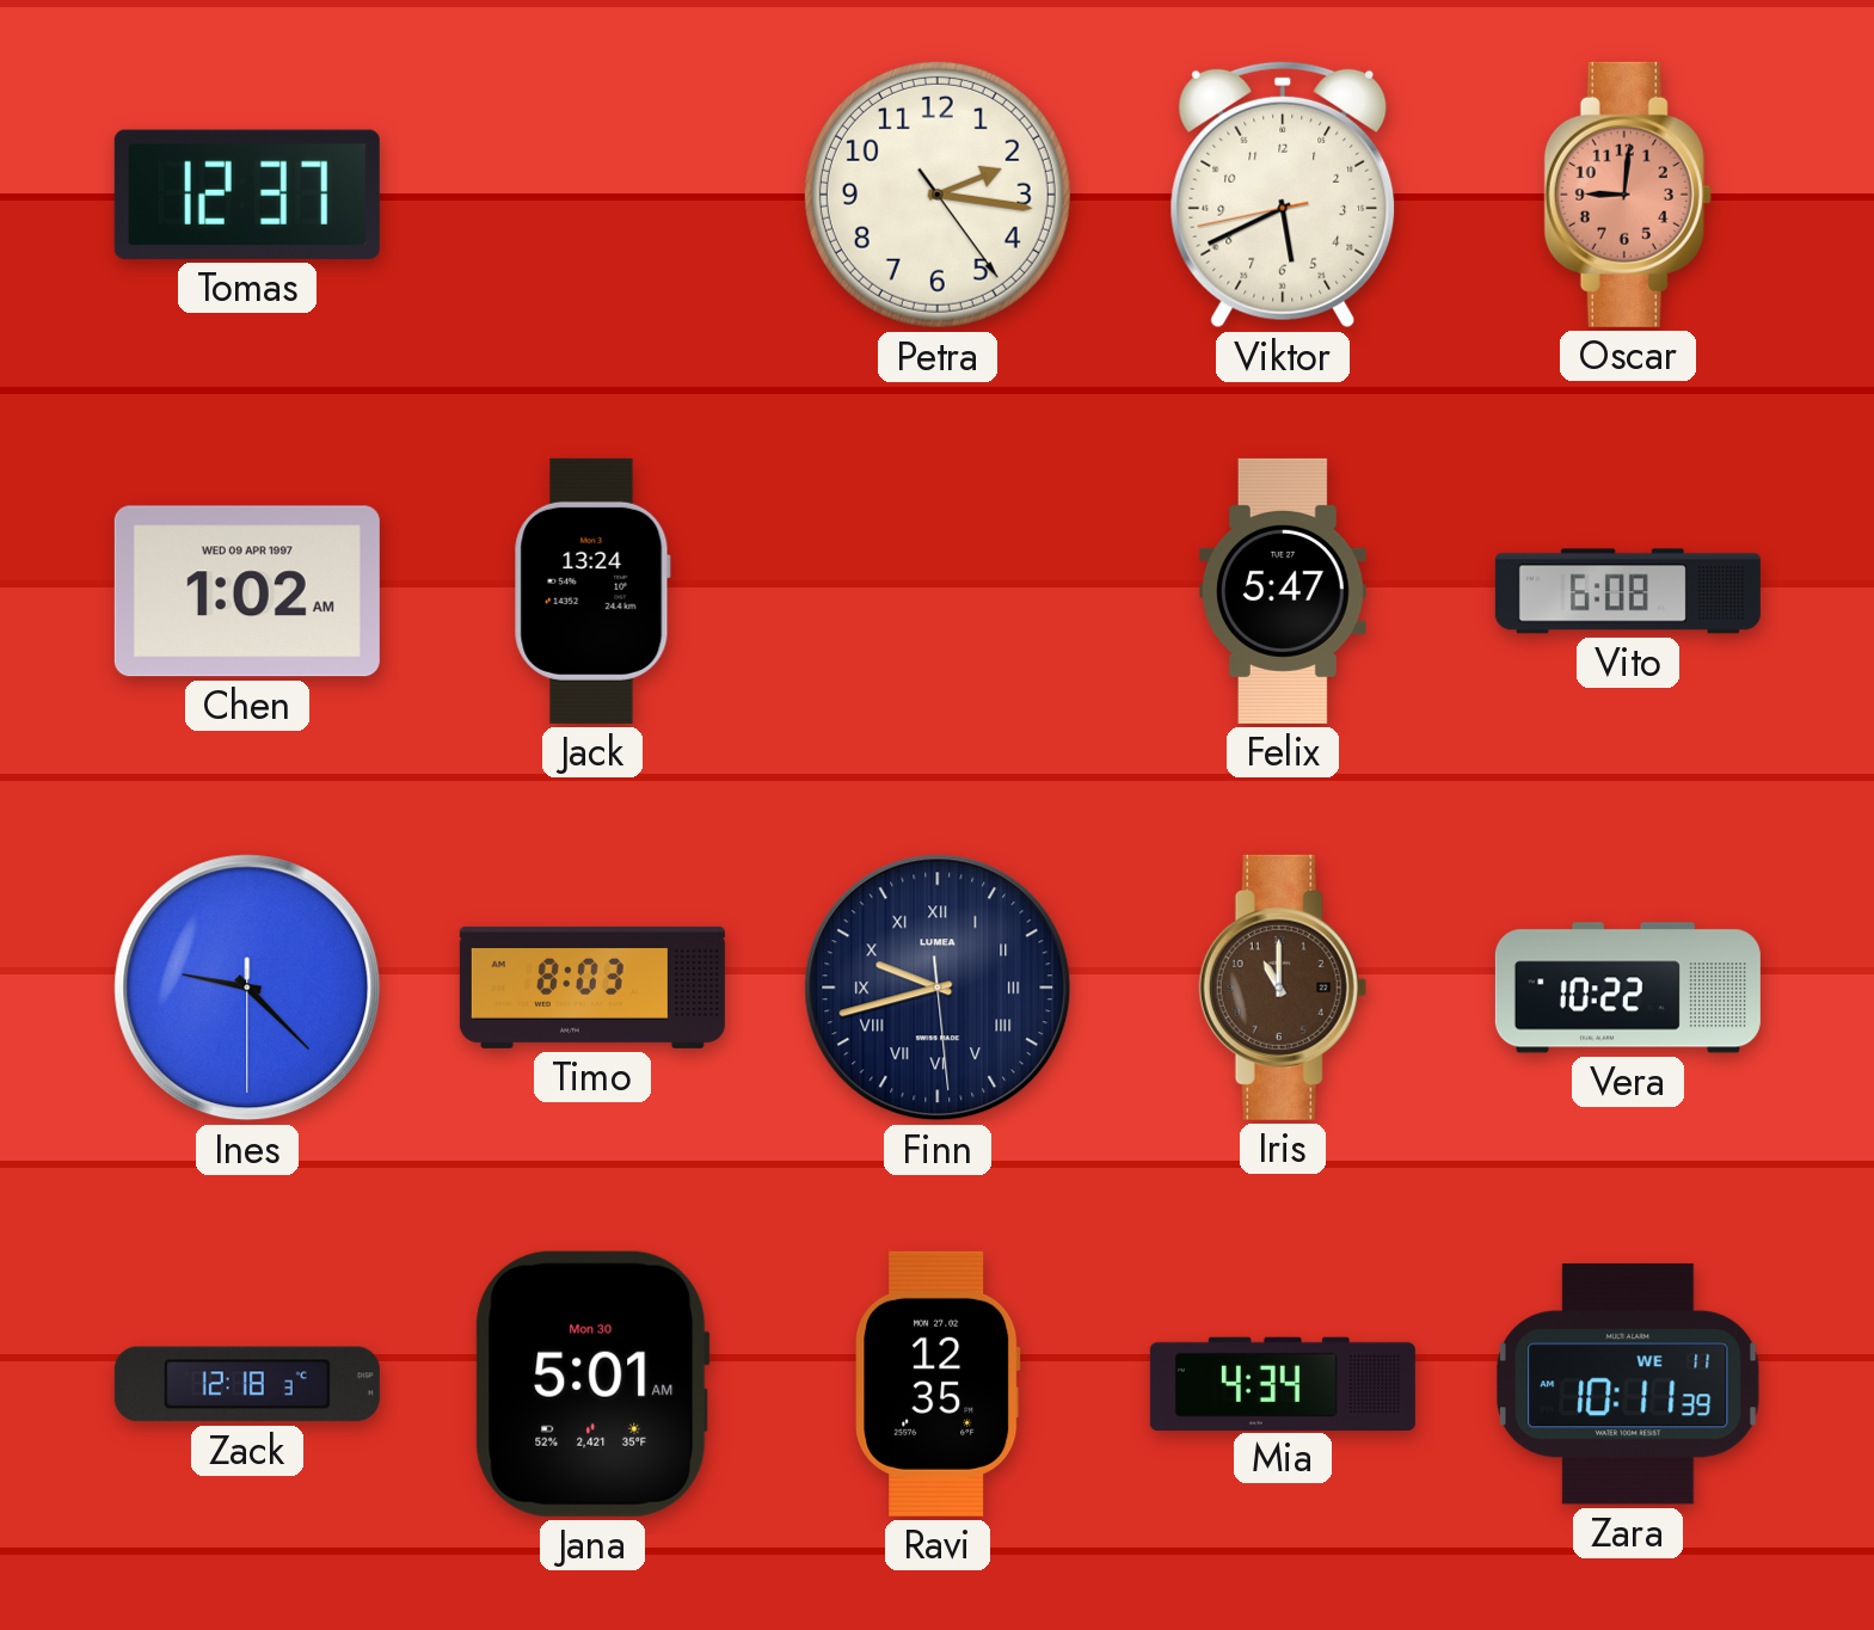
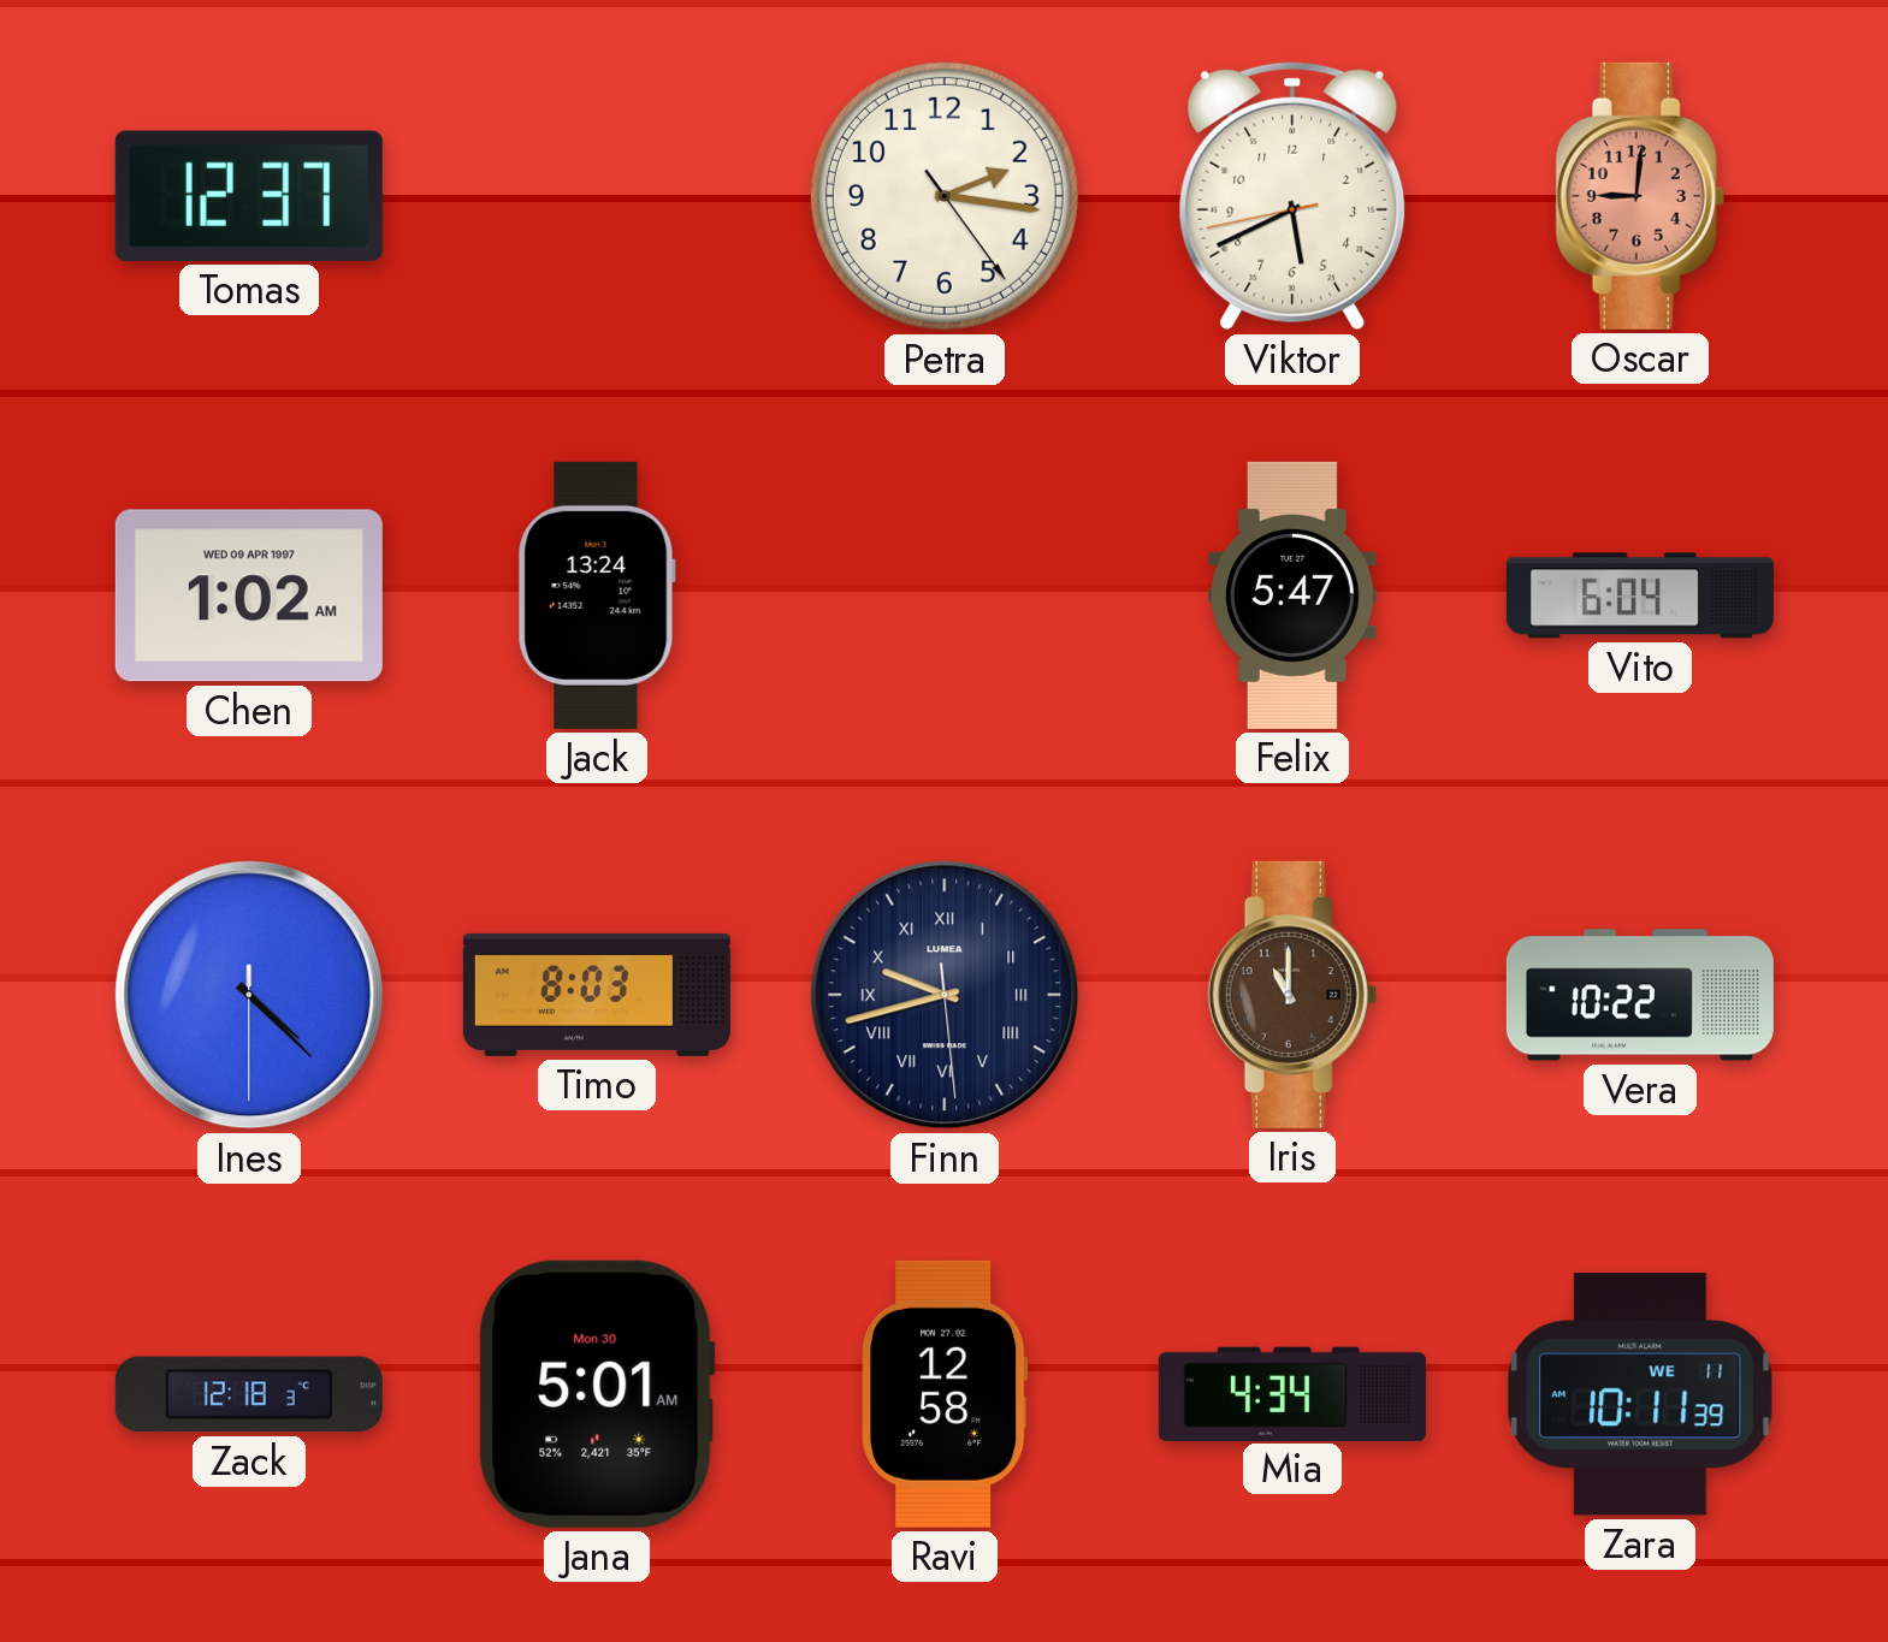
Vito: 6:08 -> 6:04 (1640, 595)
Ines: 9:22 -> 4:22 (249, 995)
Ravi: 12:35 -> 12:58 (945, 1394)
